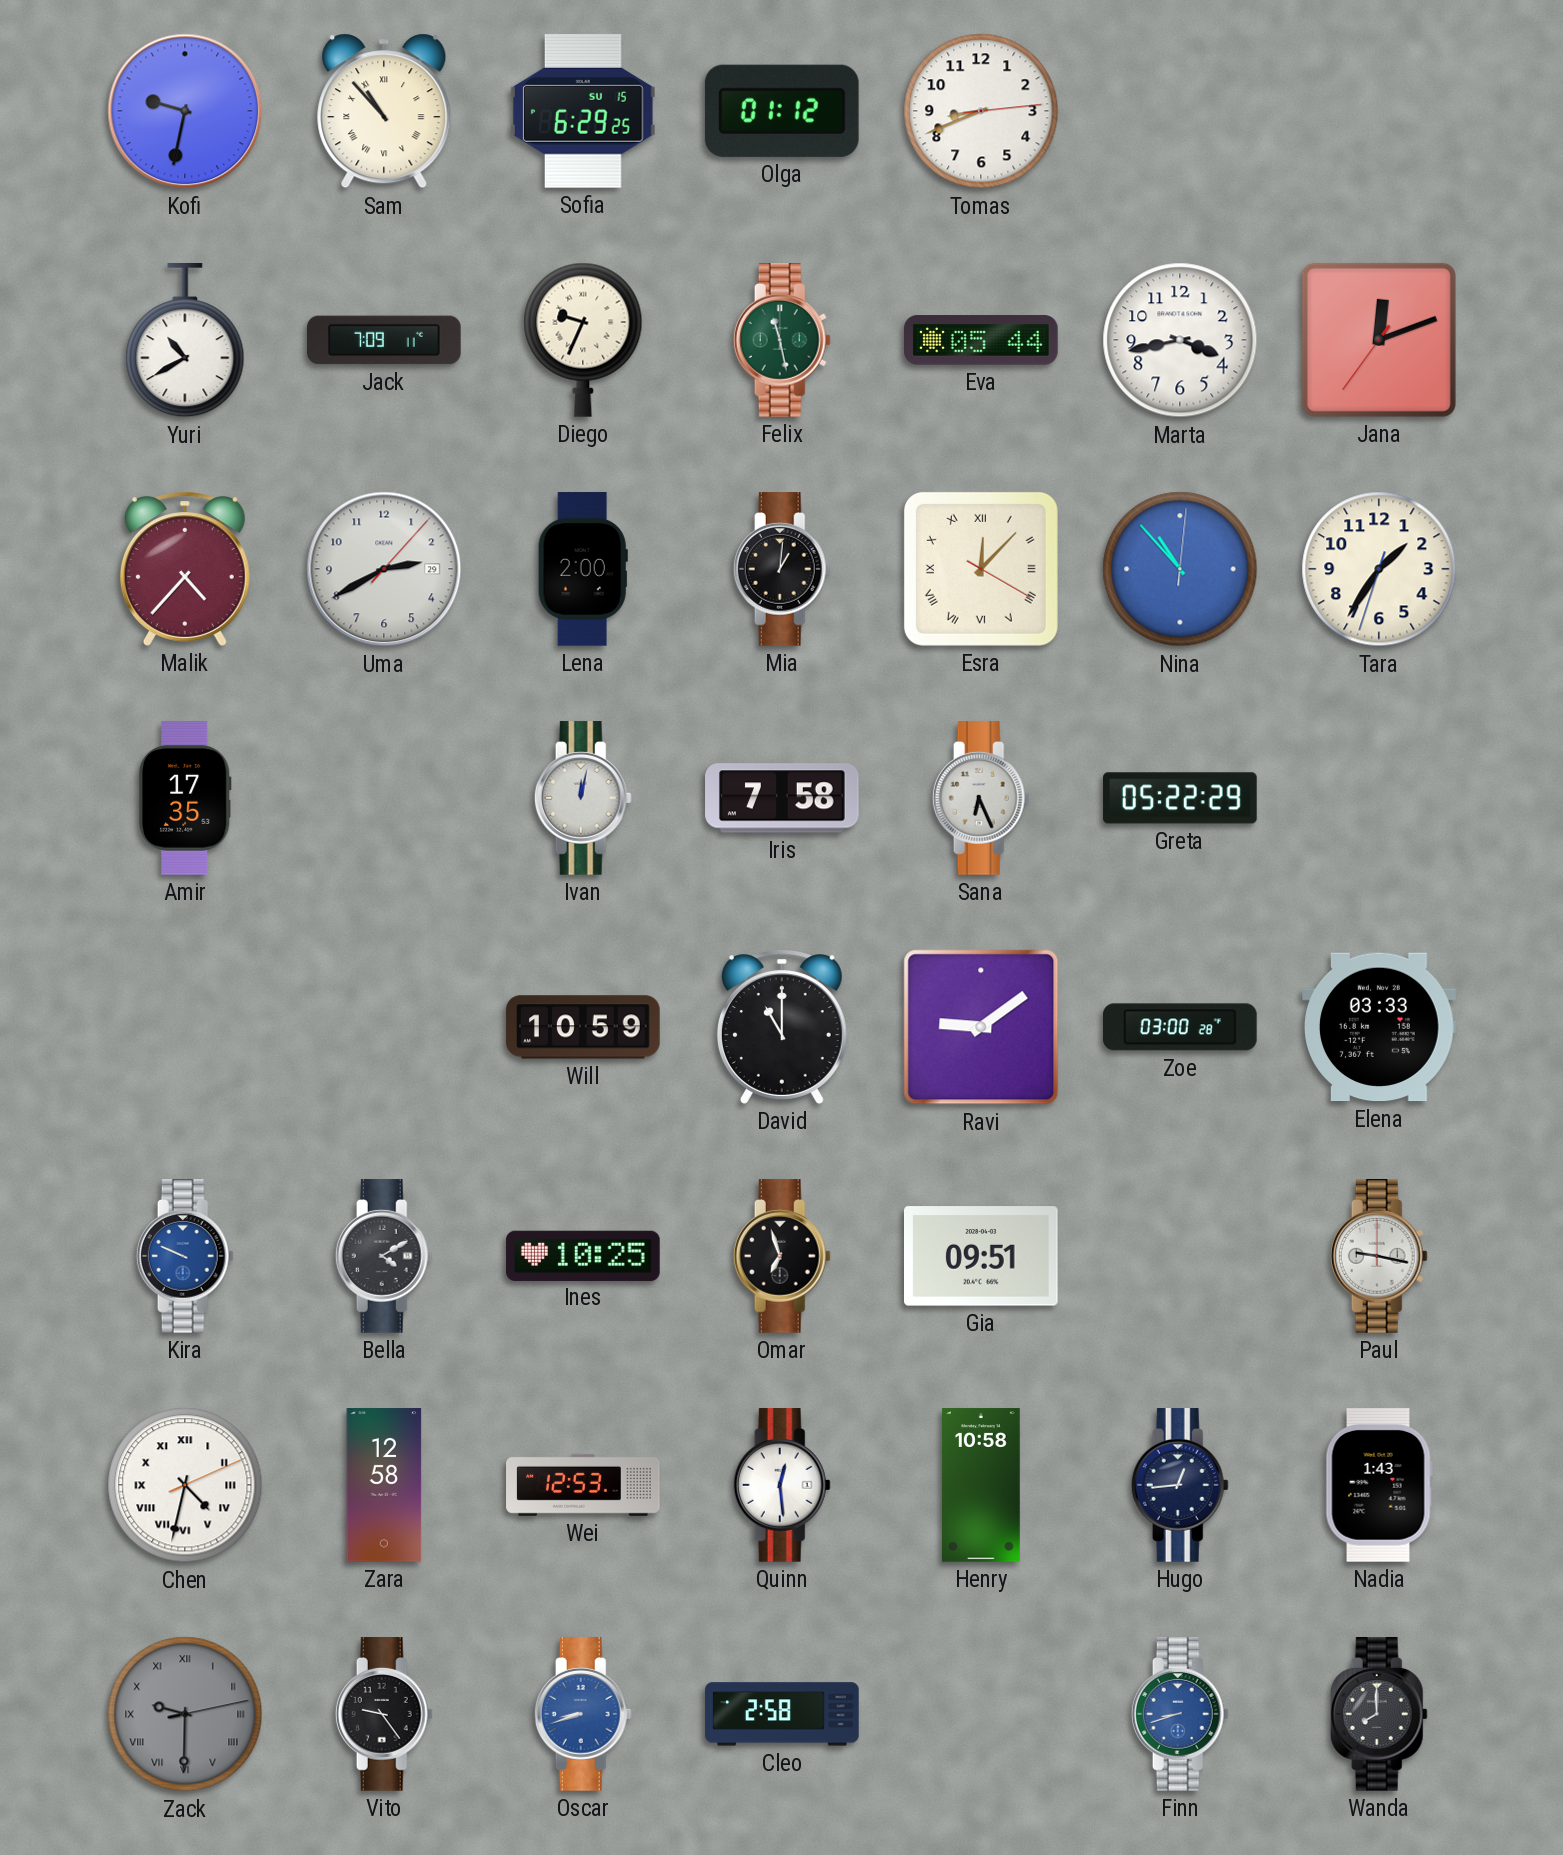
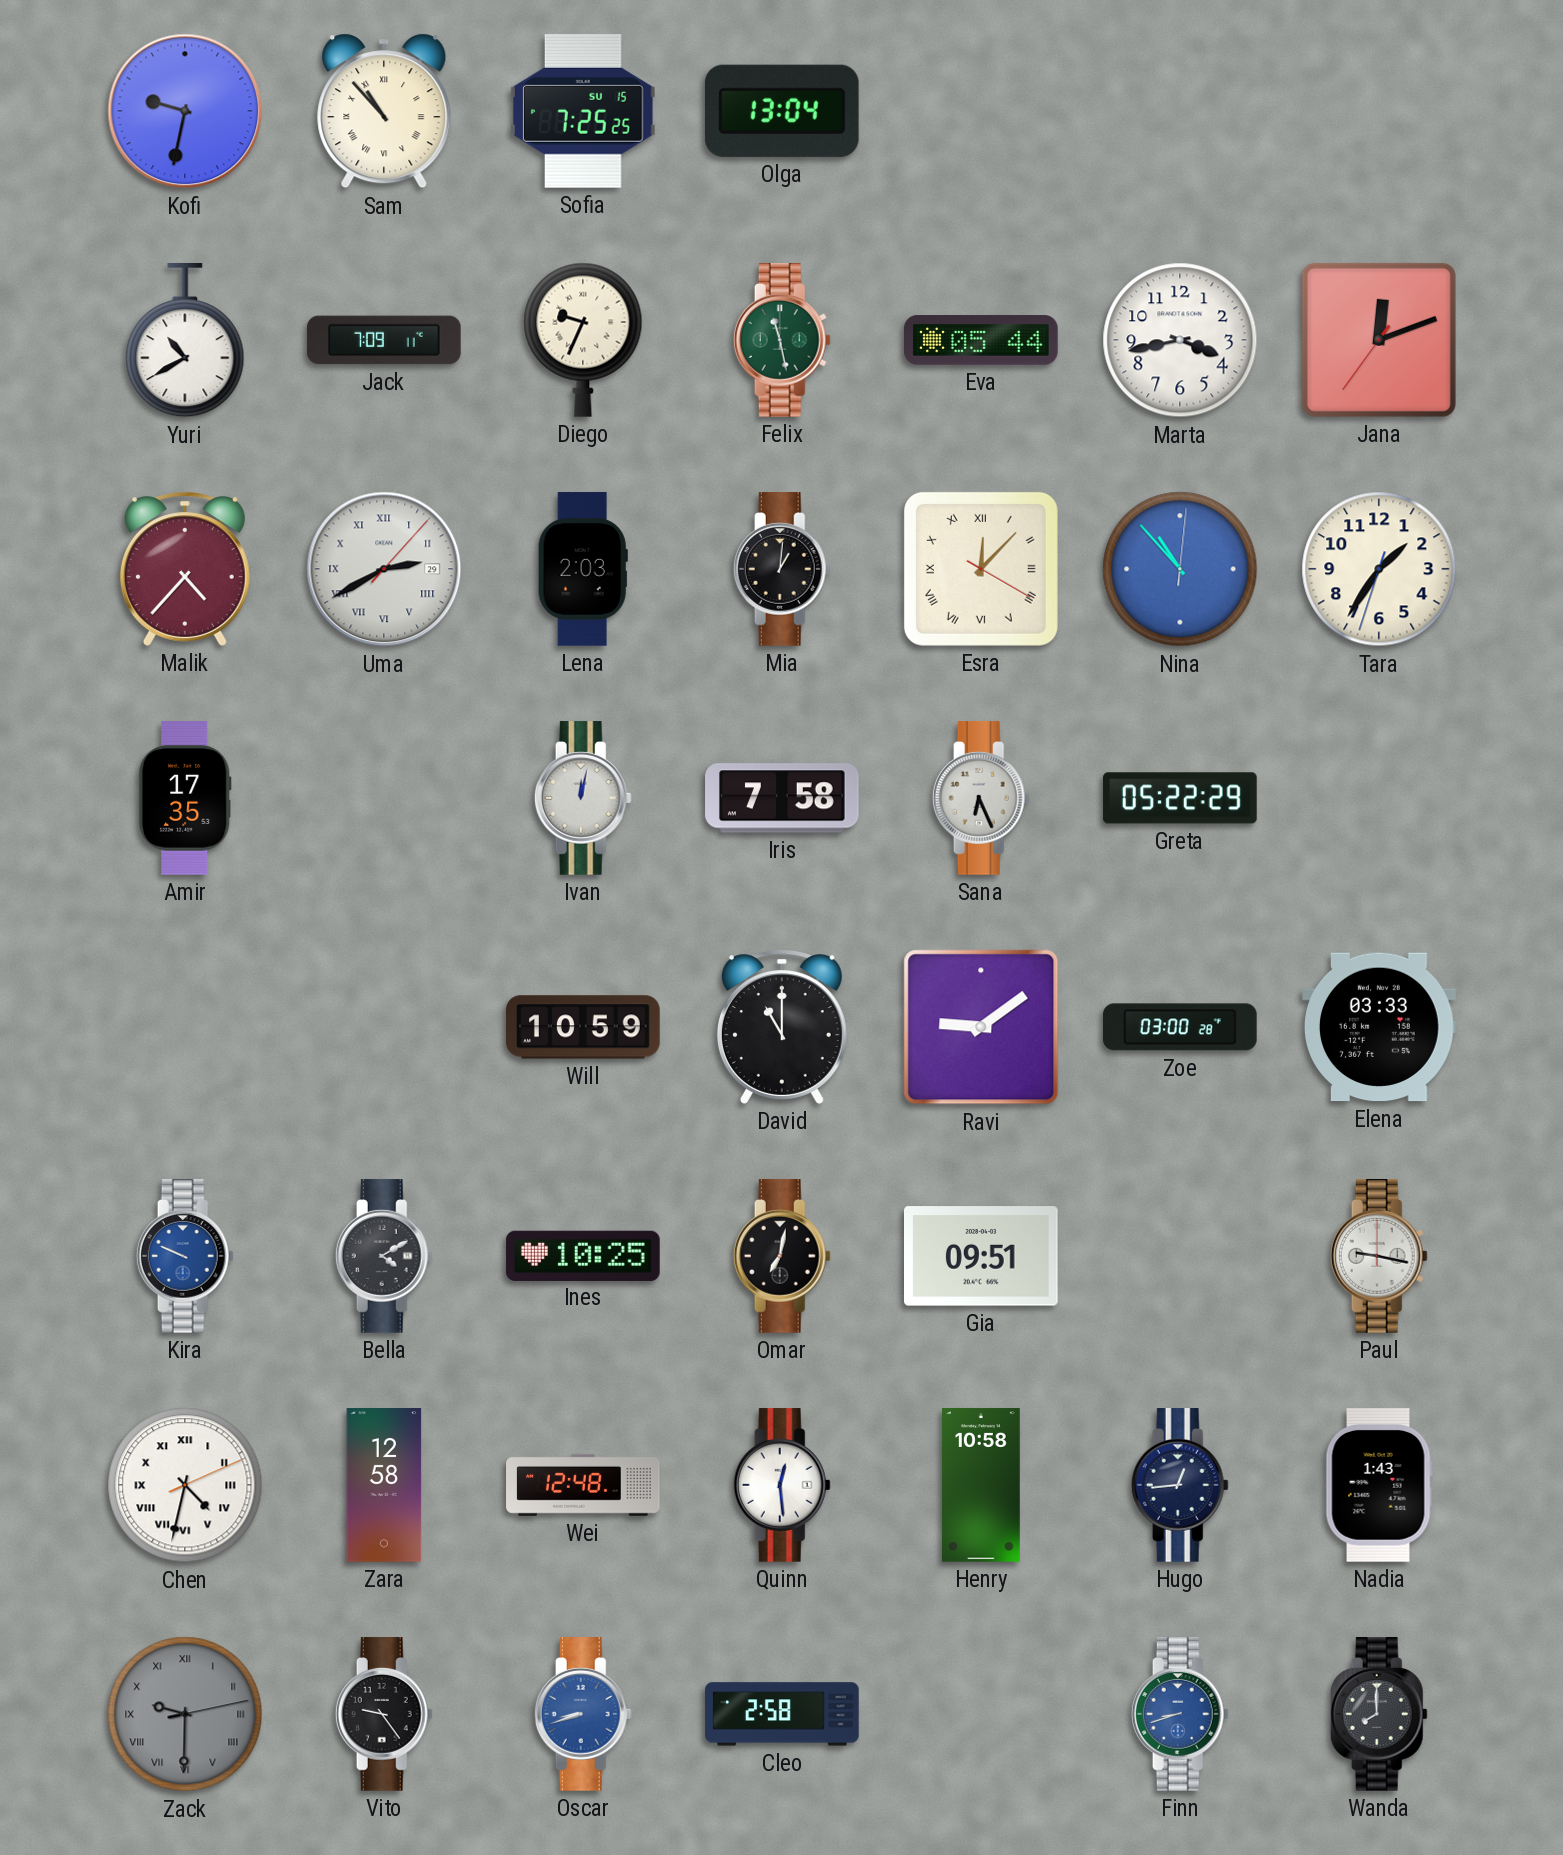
Sofia: 6:29 -> 7:25 (583, 111)
Olga: 01:12 -> 13:04 (782, 111)
Tomas: 8:41 -> none (981, 111)
Uma numerals: Arabic -> Roman (384, 569)
Lena: 2:00 -> 2:03 (583, 569)
Omar: 6:57 -> 7:02 (782, 1256)
Wei: 12:53 -> 12:48 (583, 1485)
